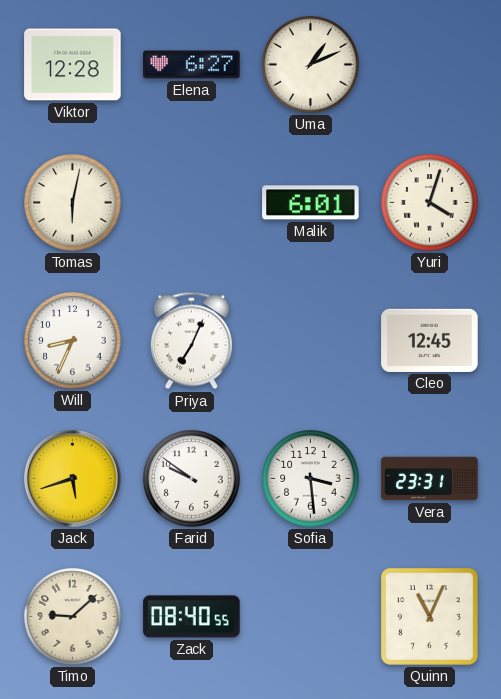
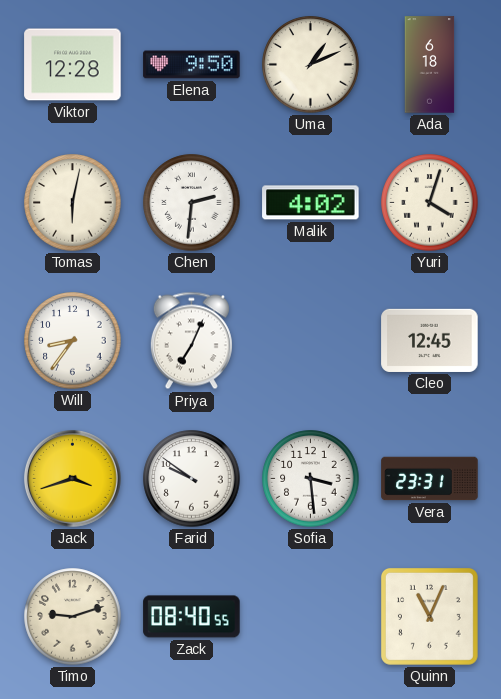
Elena: 6:27 -> 9:50 (192, 65)
Ada: none -> 6:18 (430, 65)
Chen: none -> 2:31 (192, 203)
Malik: 6:01 -> 4:02 (311, 203)
Will: 8:34 -> 8:36 (73, 341)
Jack: 5:42 -> 3:42 (73, 479)
Timo: 9:08 -> 9:12 (73, 617)
